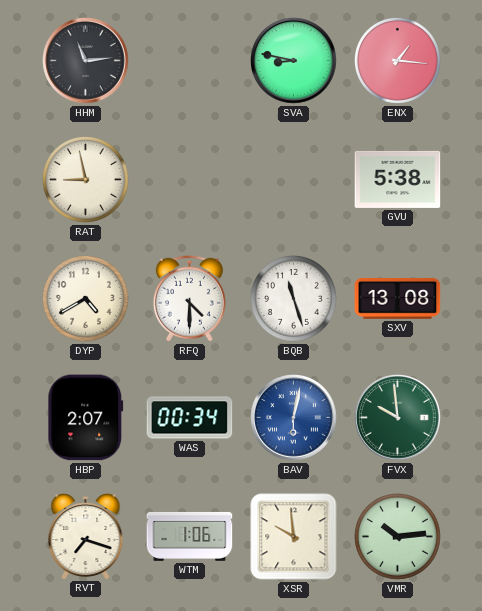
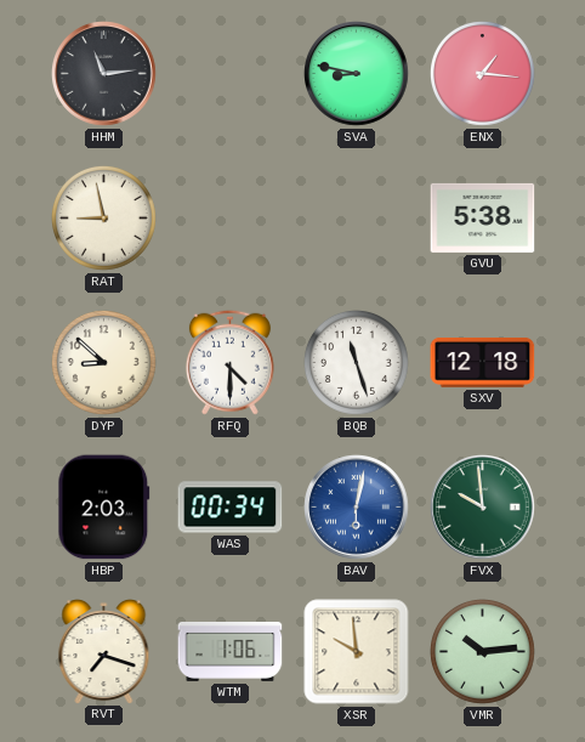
DYP: 4:40 -> 8:52 (103, 362)
SXV: 13:08 -> 12:18 (483, 363)
HBP: 2:07 -> 2:03 (104, 508)
